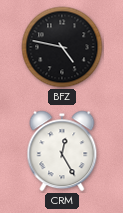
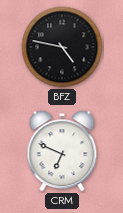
CRM: 12:25 -> 6:49 (62, 151)
